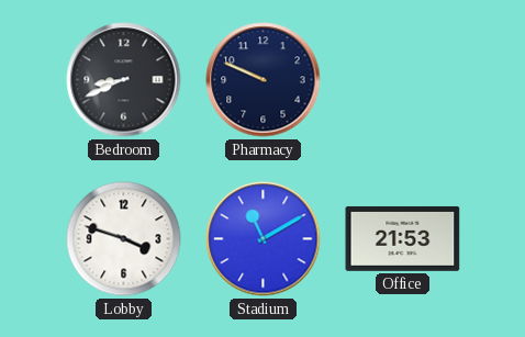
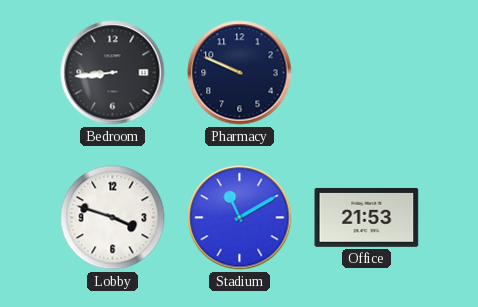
Bedroom: 8:41 -> 8:44 (113, 73)
